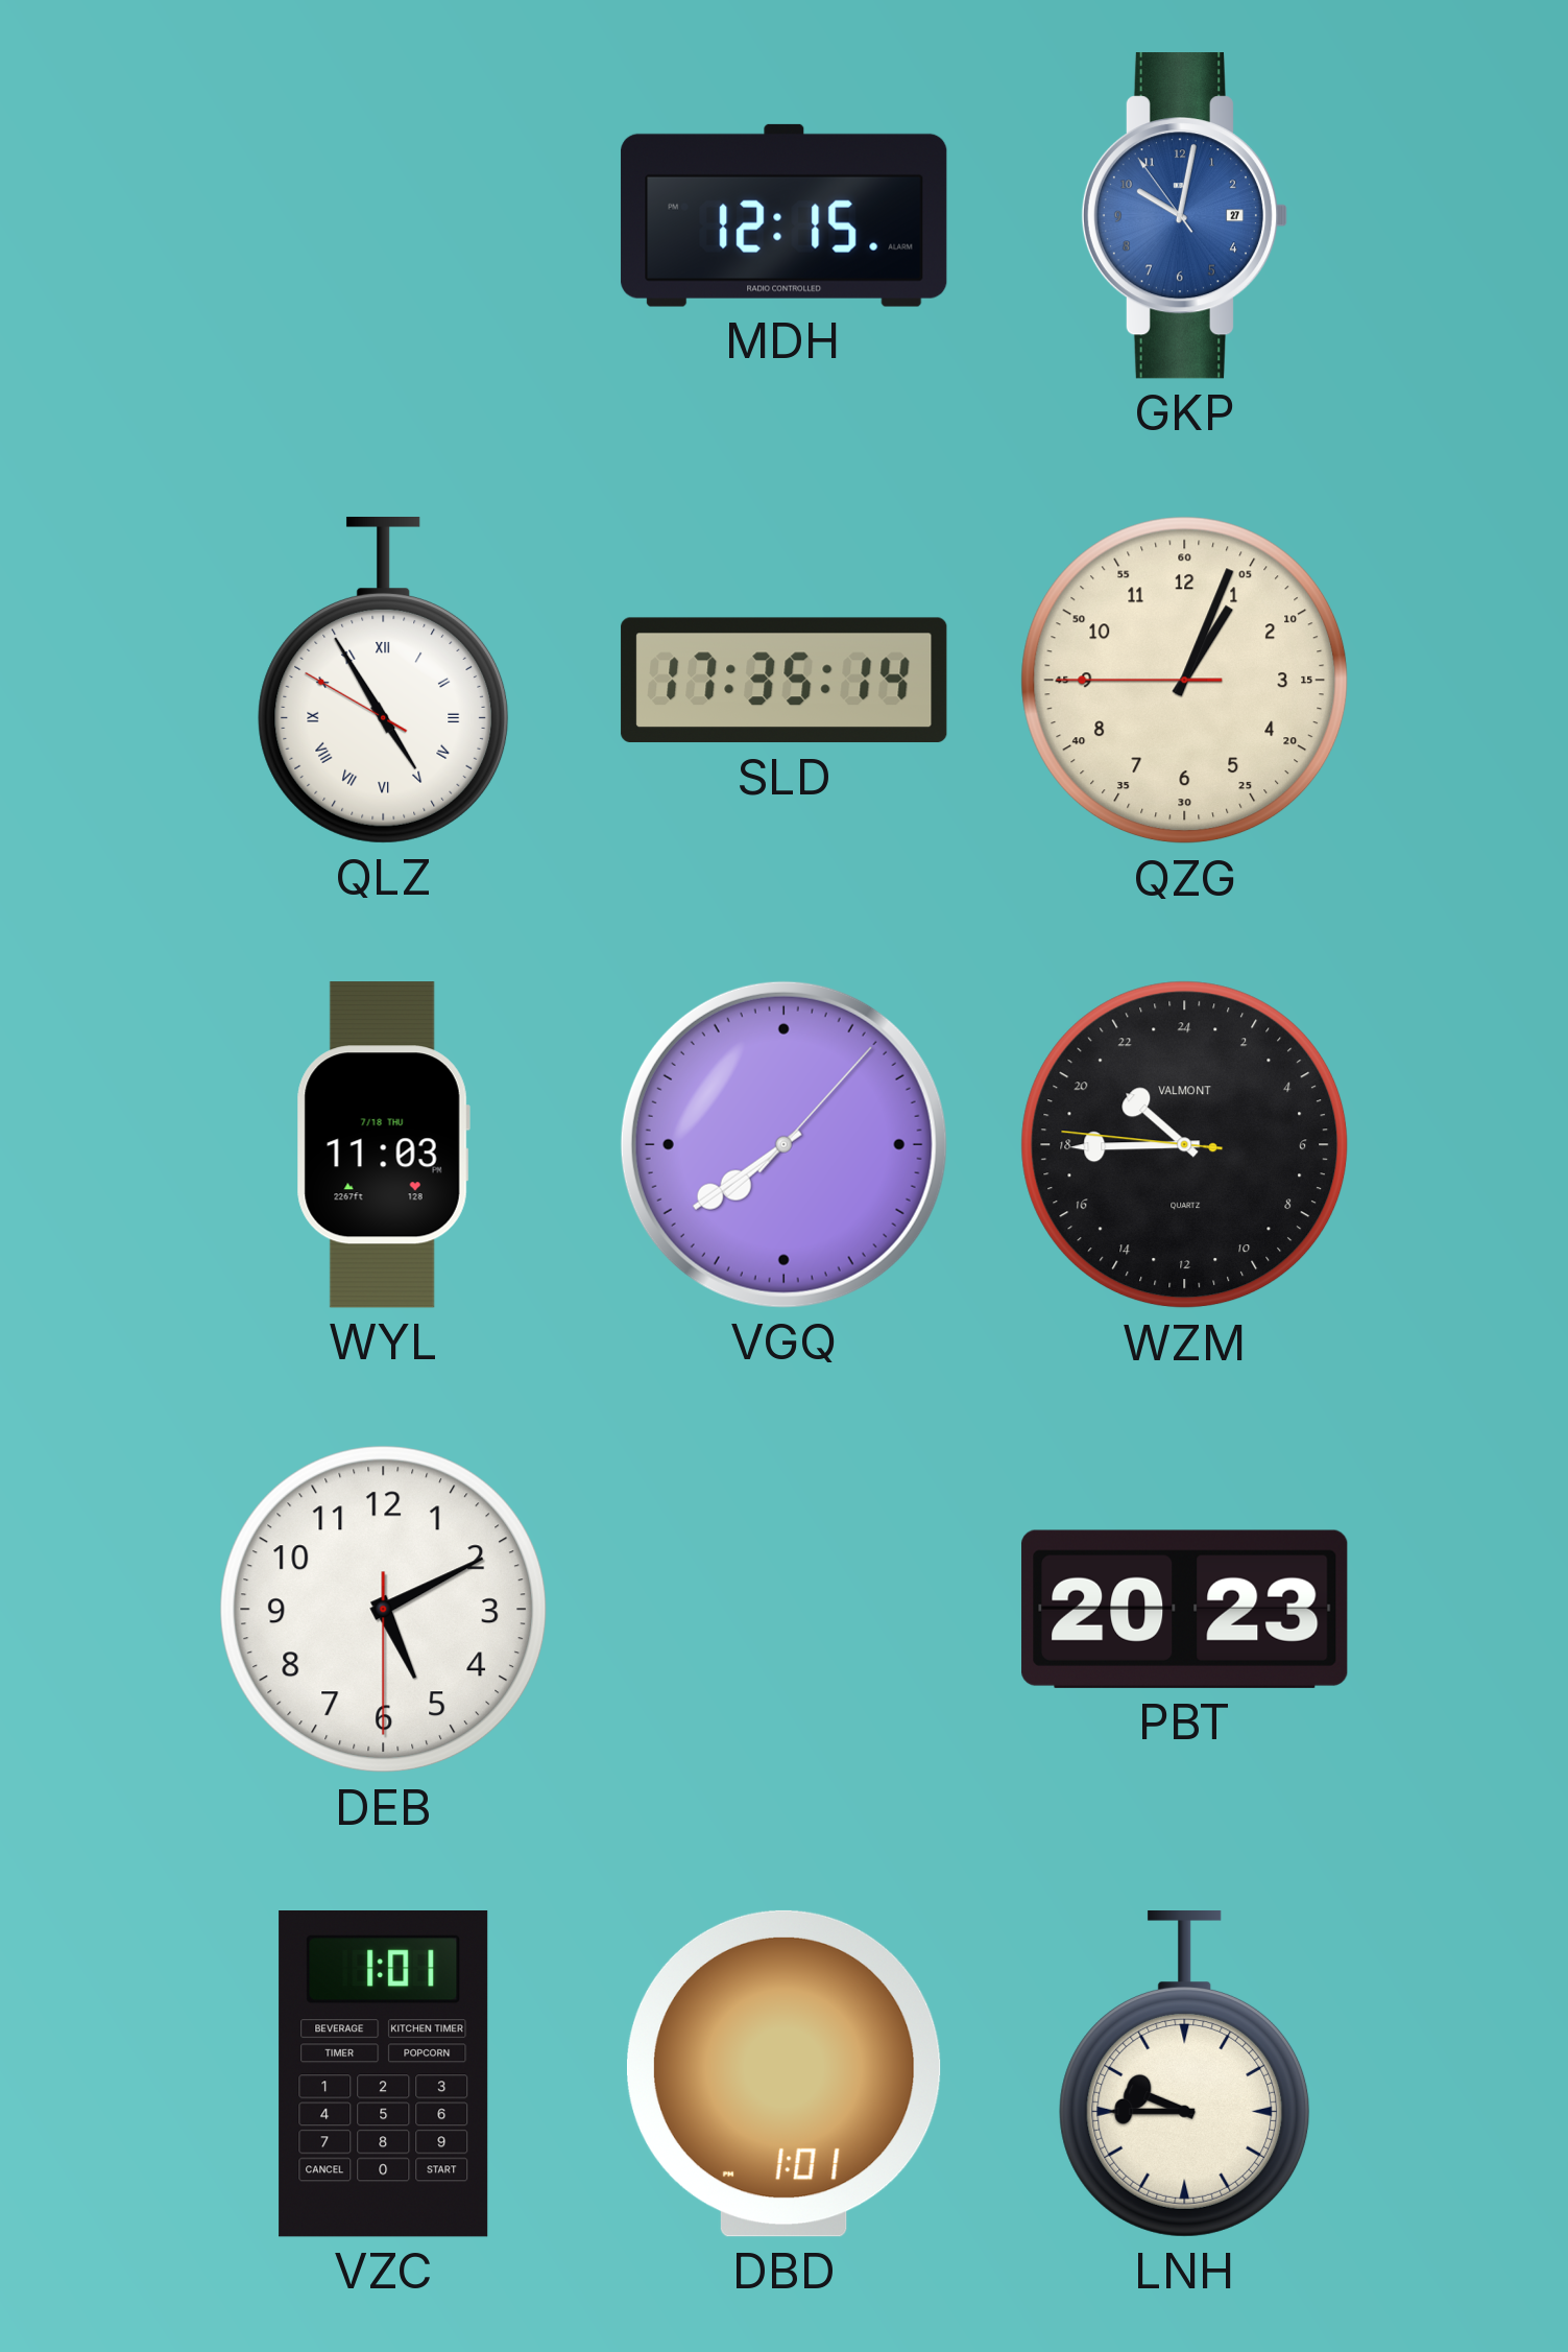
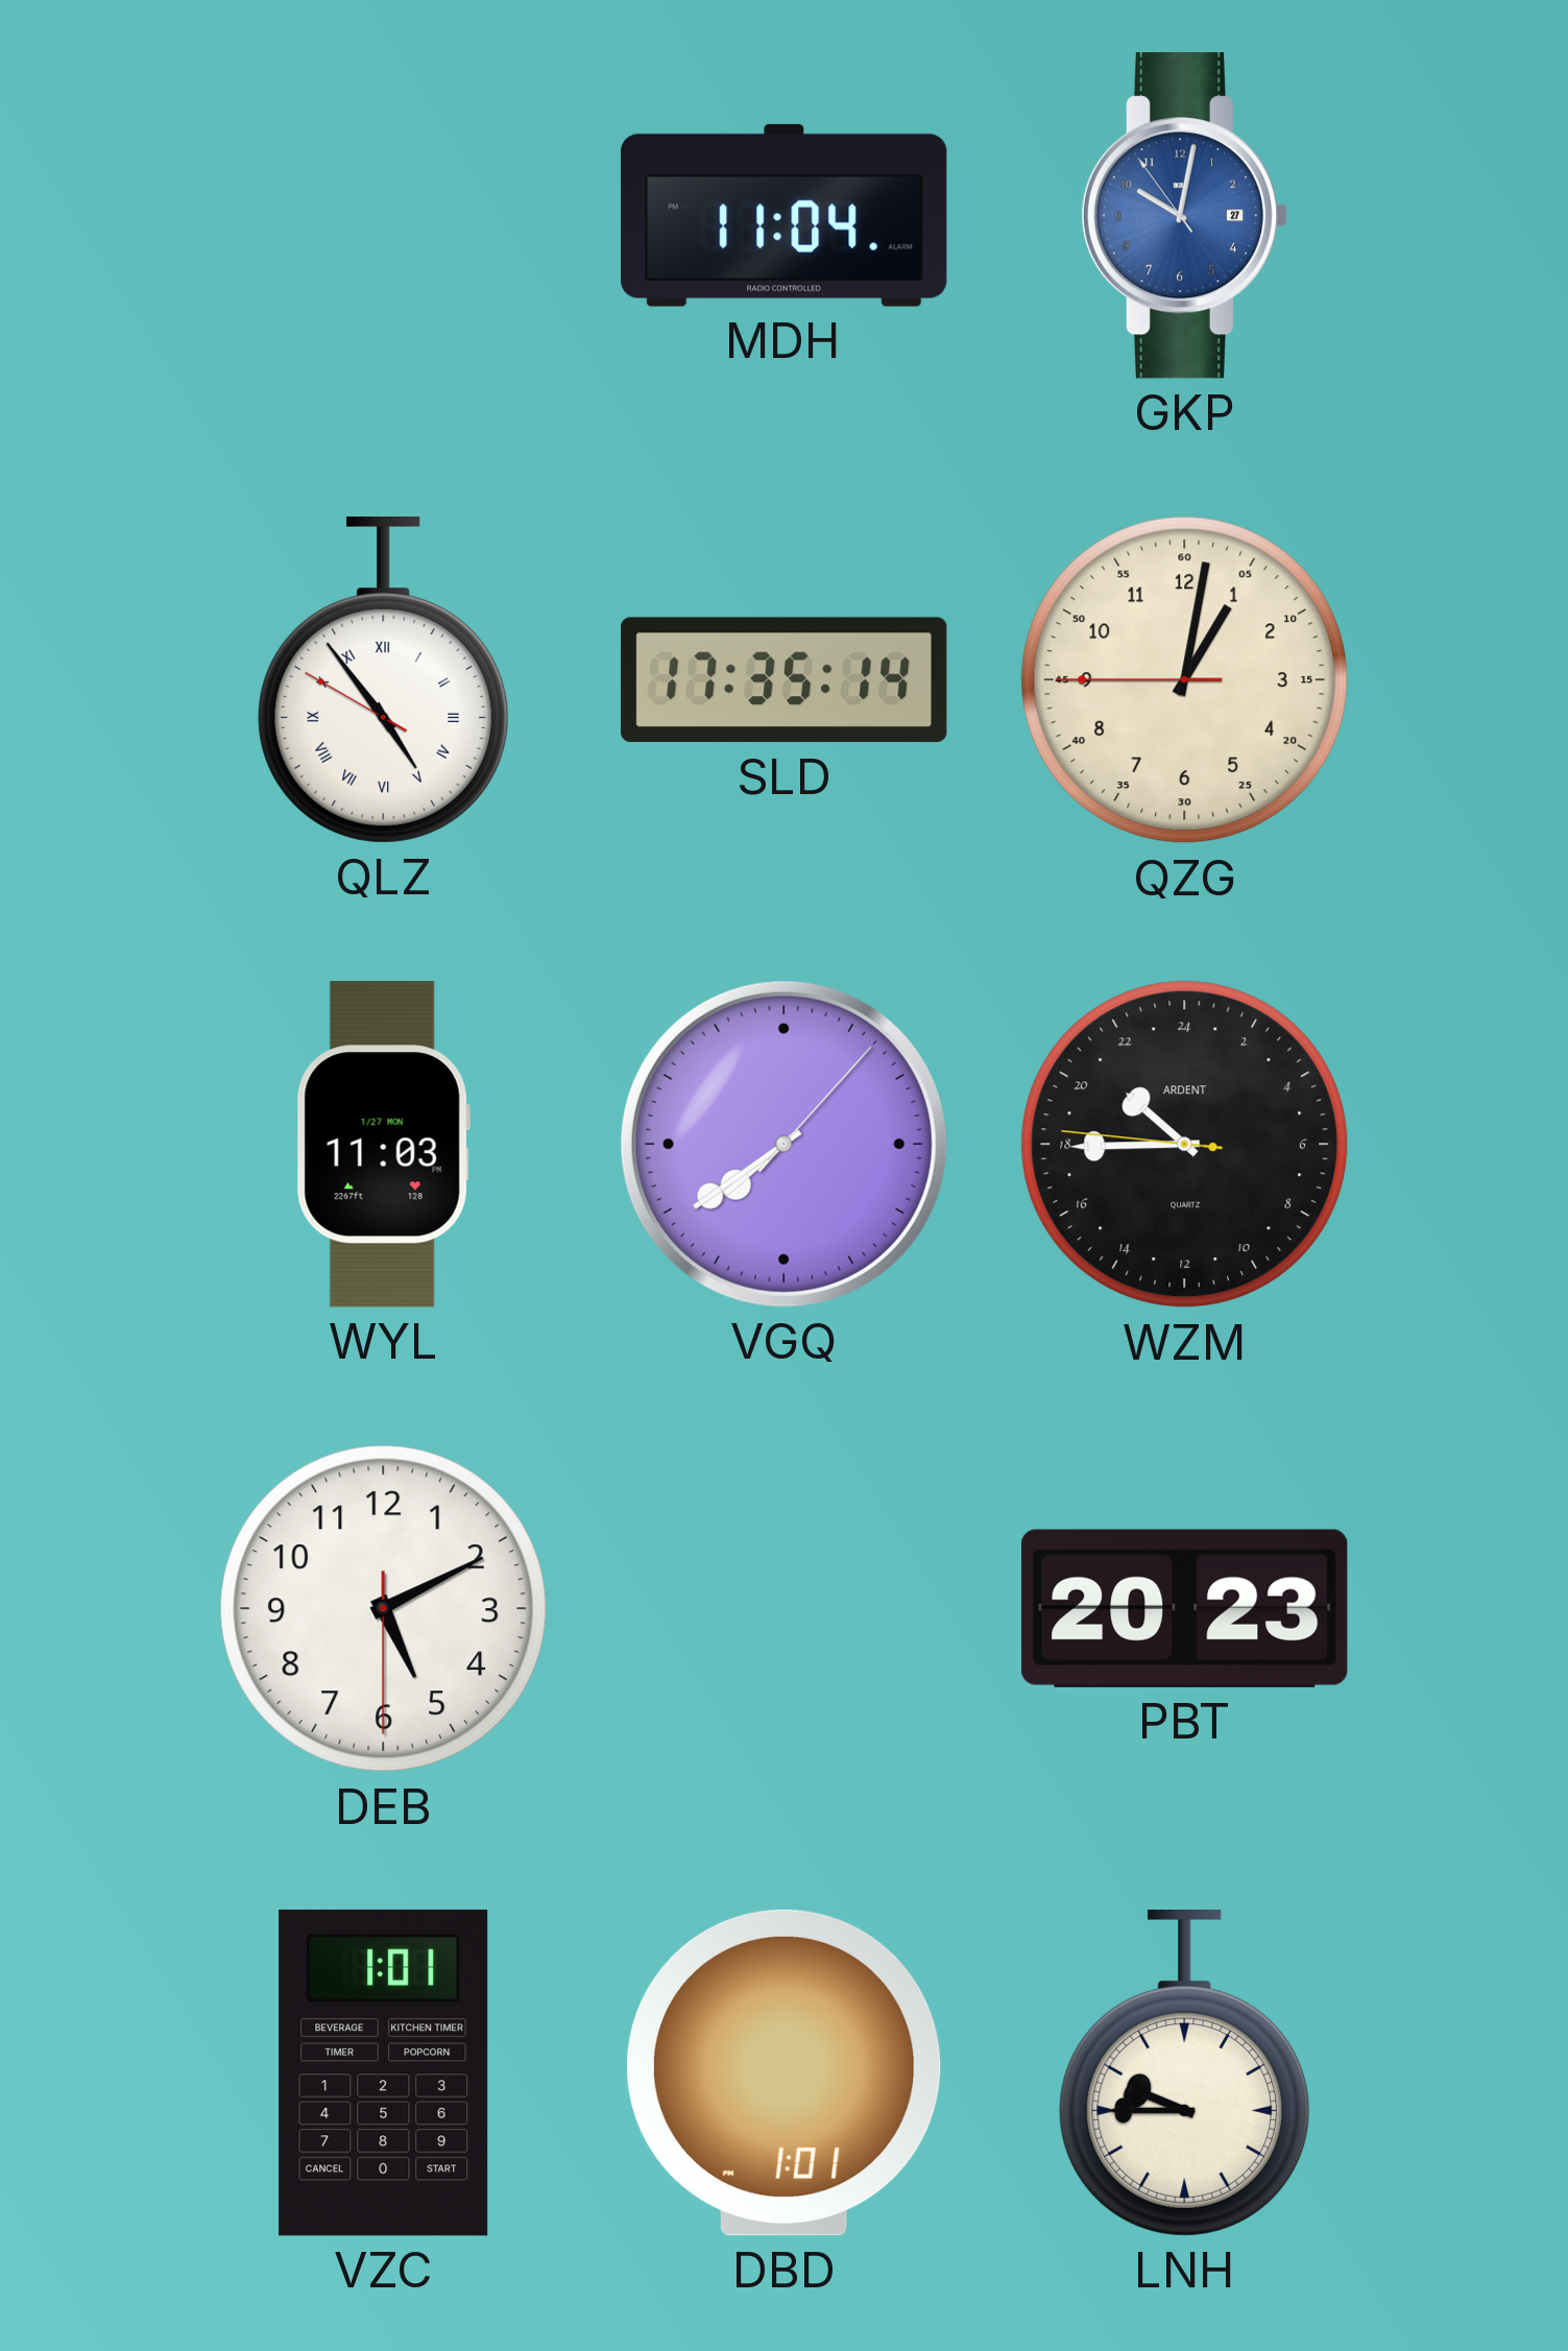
MDH: 12:15 -> 11:04 (785, 215)
QLZ: 4:54 -> 4:53 (384, 680)
QZG: 1:03 -> 1:01 (1185, 680)
WYL date: 7/18 THU -> 1/27 MON (383, 1145)
WZM brand: VALMONT -> ARDENT (1185, 1145)
